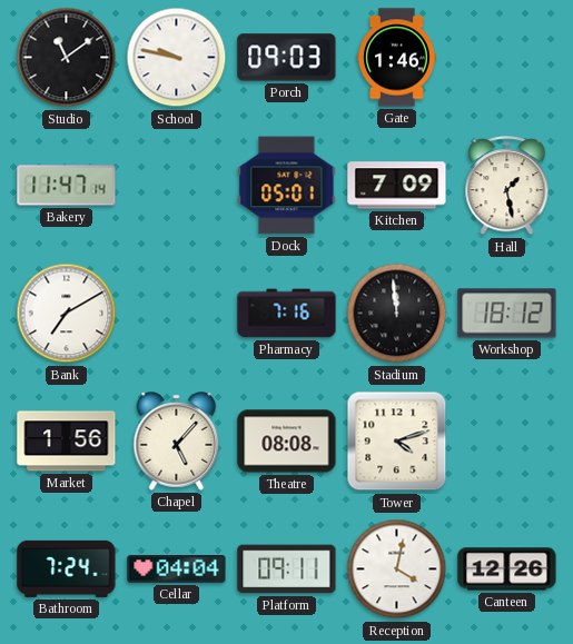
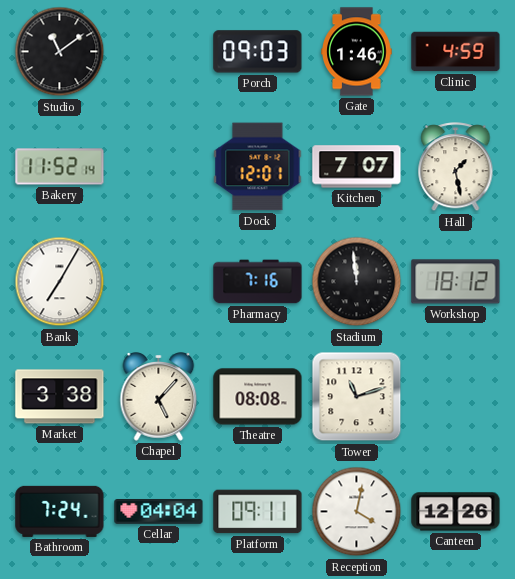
School: 9:47 -> none (177, 58)
Clinic: none -> 4:59 (456, 52)
Bakery: 11:47 -> 11:52 (60, 167)
Dock: 05:01 -> 12:01 (258, 167)
Kitchen: 7:09 -> 7:07 (357, 167)
Bank: 7:10 -> 7:05 (60, 282)
Market: 1:56 -> 3:38 (60, 397)
Tower: 4:12 -> 11:12 (357, 397)
